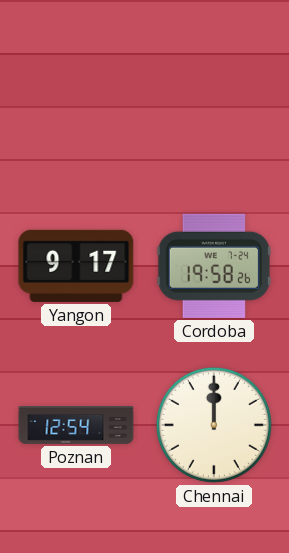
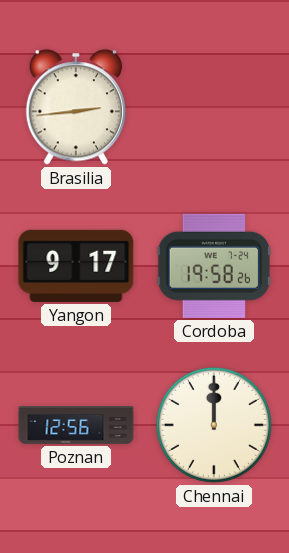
Brasilia: none -> 2:44 (75, 107)
Poznan: 12:54 -> 12:56 (76, 426)
